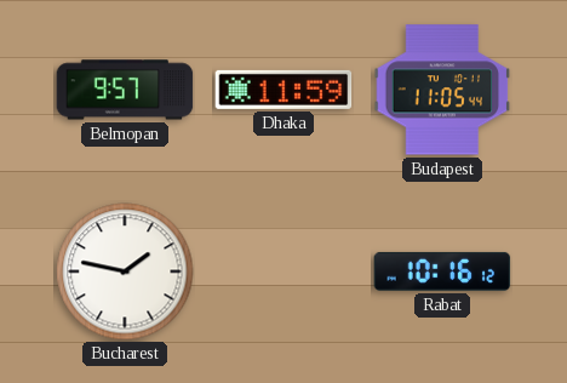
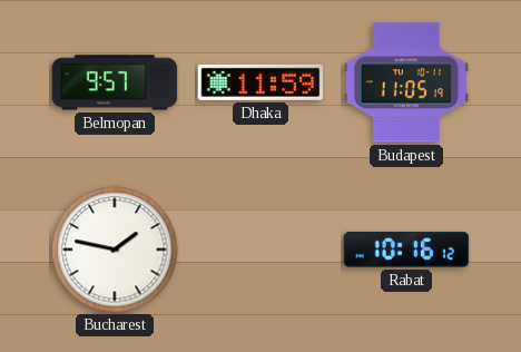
Budapest: 11:05:44 -> 11:05:19 (406, 82)
